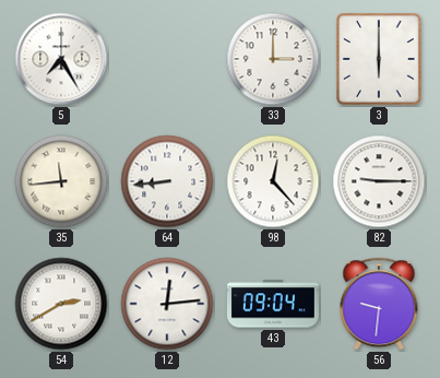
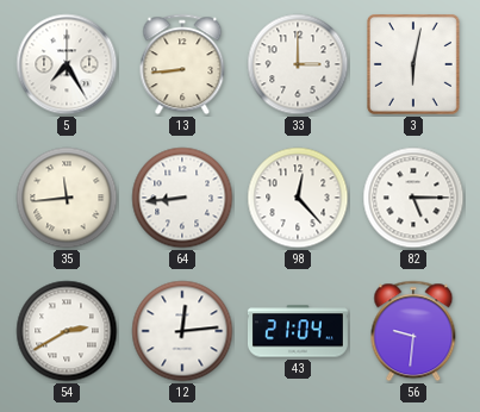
13: none -> 8:44 (182, 64)
3: 6:00 -> 6:02 (414, 65)
82: 9:15 -> 5:15 (413, 198)
43: 09:04 -> 21:04 (298, 331)
